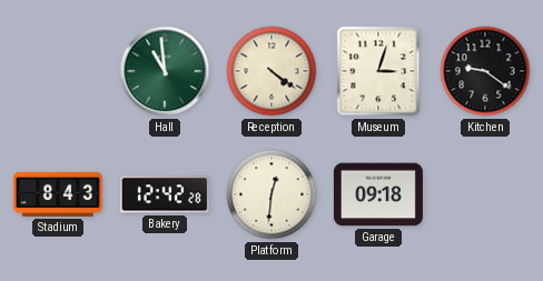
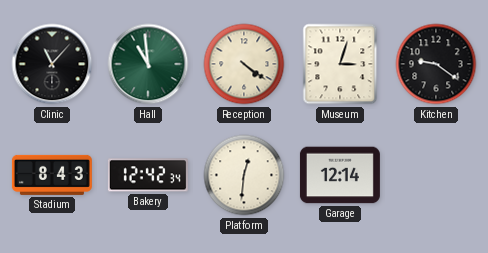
Clinic: none -> 11:07 (52, 64)
Bakery: 12:42:28 -> 12:42:34 (148, 175)
Garage: 09:18 -> 12:14 (340, 175)
